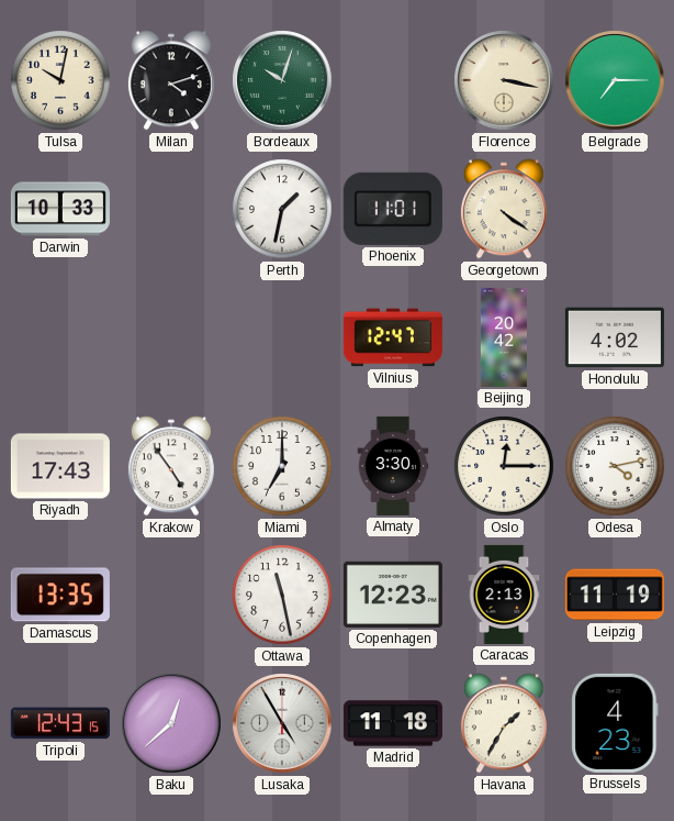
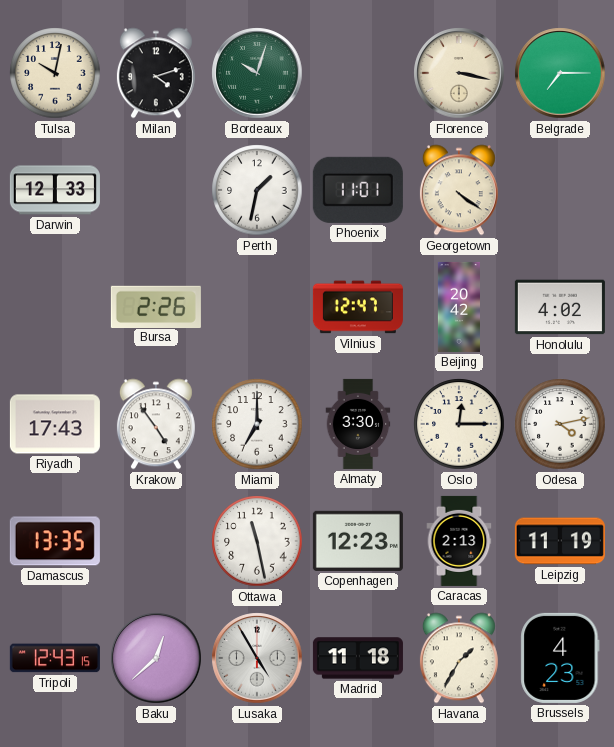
Darwin: 10:33 -> 12:33 (55, 190)
Bursa: none -> 2:26 (156, 306)
